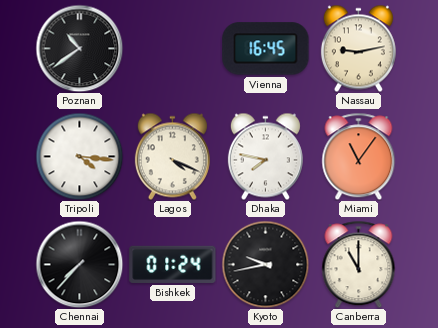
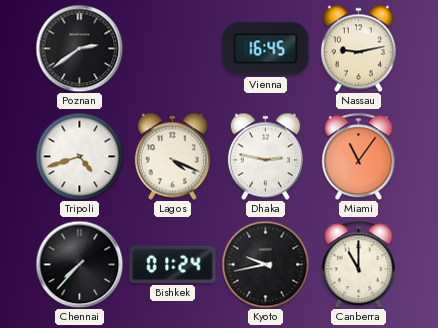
Poznan: 10:39 -> 2:39 (79, 48)
Tripoli: 4:16 -> 4:42 (79, 156)
Dhaka: 7:47 -> 2:47 (265, 156)
